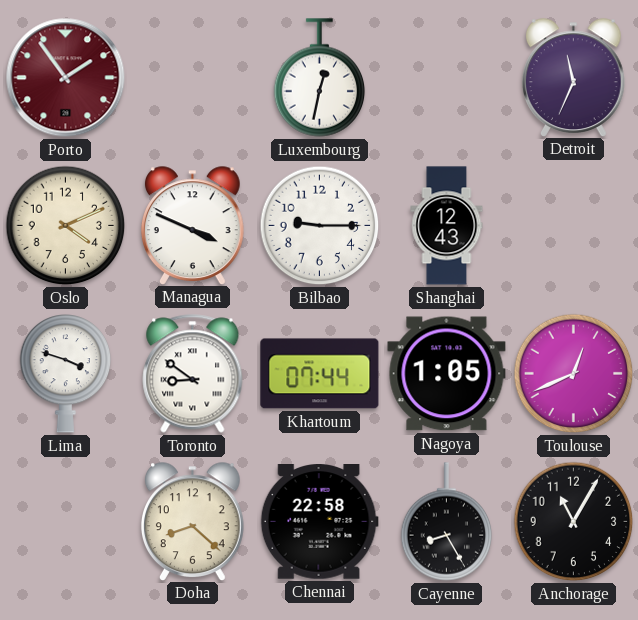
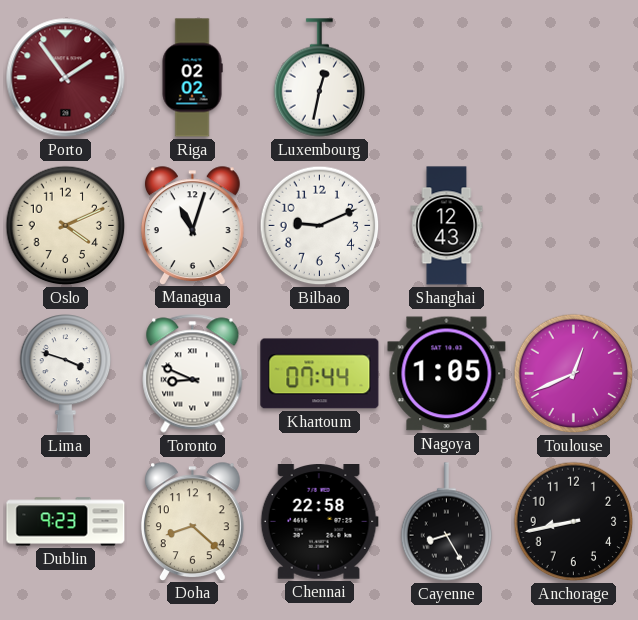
Riga: none -> 02:02 (192, 78)
Detroit: 11:34 -> none (573, 77)
Managua: 3:49 -> 11:03 (192, 225)
Bilbao: 9:15 -> 9:11 (320, 226)
Toronto: 8:51 -> 8:49 (193, 374)
Dublin: none -> 9:23 (66, 522)
Anchorage: 11:05 -> 8:43 (574, 522)
